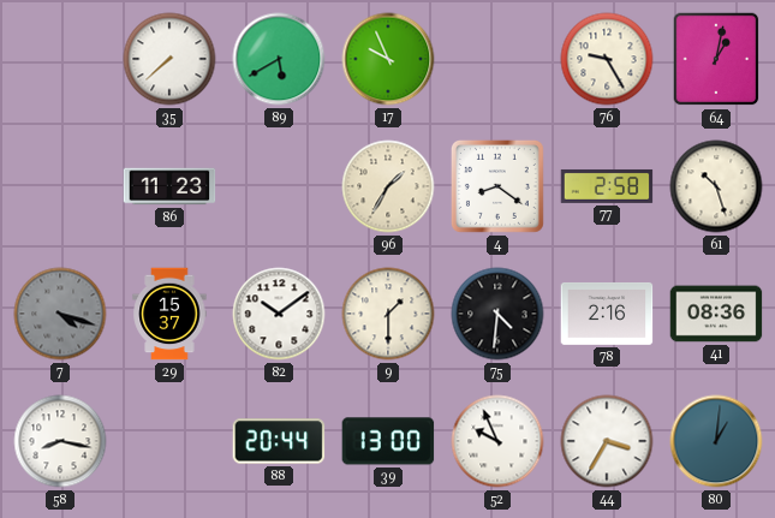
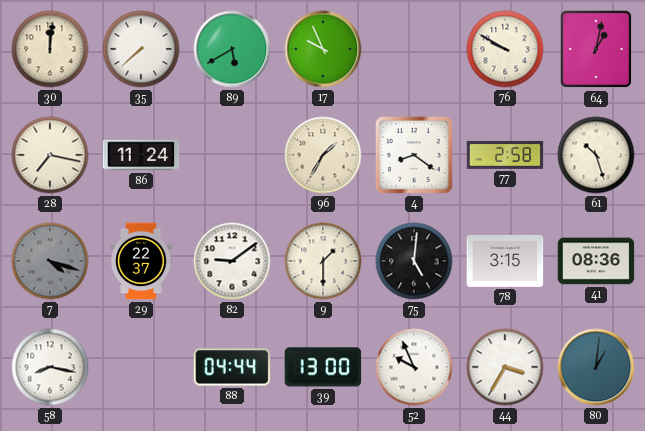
30: none -> 12:01 (50, 49)
76: 9:25 -> 9:50 (505, 49)
28: none -> 7:17 (50, 155)
86: 11:23 -> 11:24 (141, 155)
29: 15:37 -> 22:37 (141, 261)
82: 10:09 -> 9:09 (232, 261)
75: 4:31 -> 5:01 (414, 261)
78: 2:16 -> 3:15 (505, 261)
88: 20:44 -> 04:44 (232, 367)
